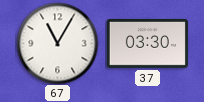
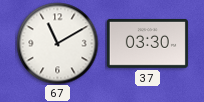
67: 11:05 -> 11:10 (57, 43)
